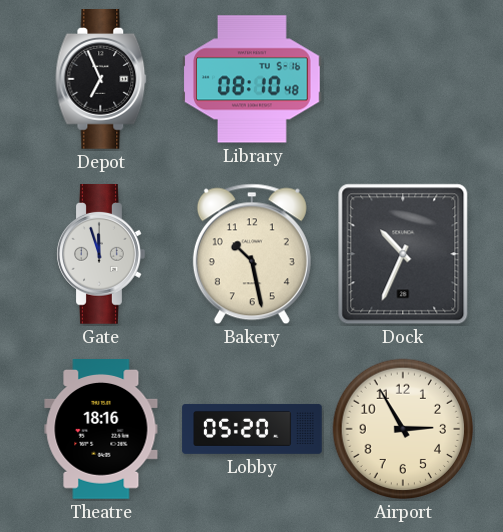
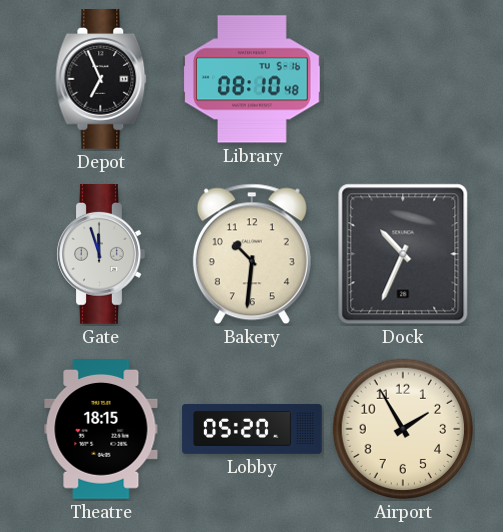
Bakery: 10:28 -> 10:31 (252, 254)
Theatre: 18:16 -> 18:15 (101, 430)
Airport: 2:55 -> 1:55 (403, 429)
